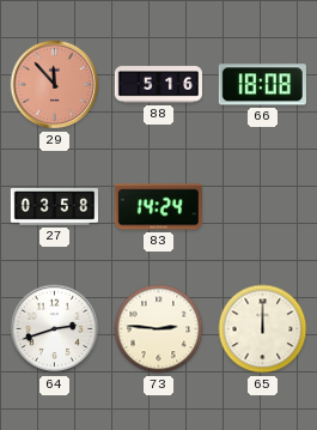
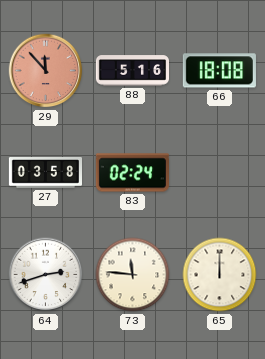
83: 14:24 -> 02:24 (132, 173)
73: 2:46 -> 11:46 (133, 275)
